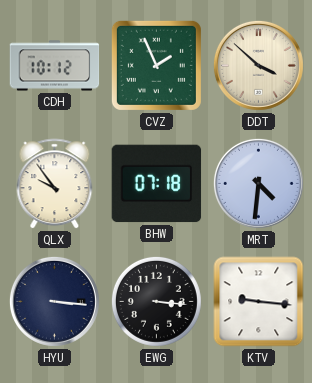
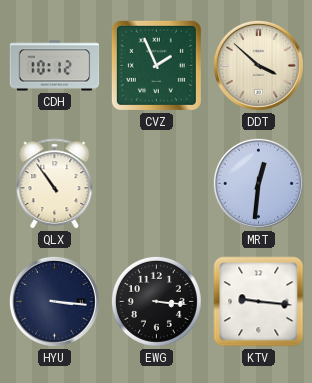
QLX: 9:54 -> 10:54 (55, 184)
BHW: 07:18 -> none (157, 184)
MRT: 4:31 -> 12:31 (258, 183)
